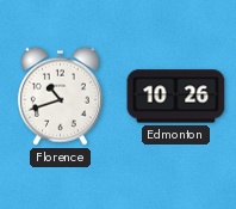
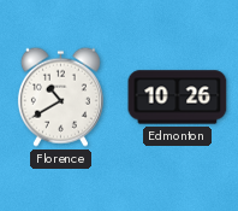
Florence: 10:42 -> 10:40 (60, 96)
